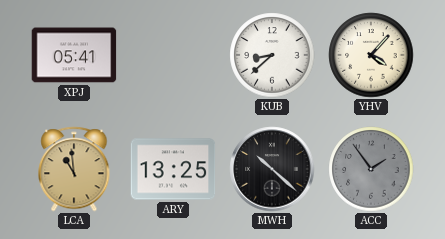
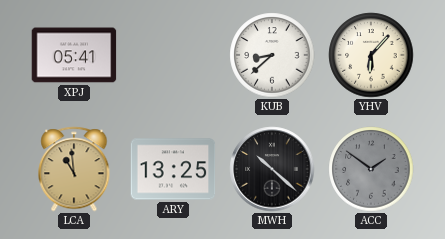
YHV: 4:07 -> 6:07 (371, 55)
ACC: 1:54 -> 1:51 (371, 169)
